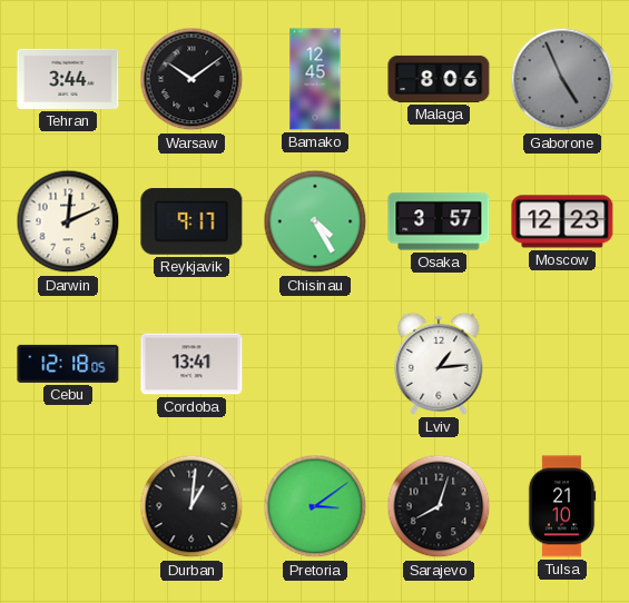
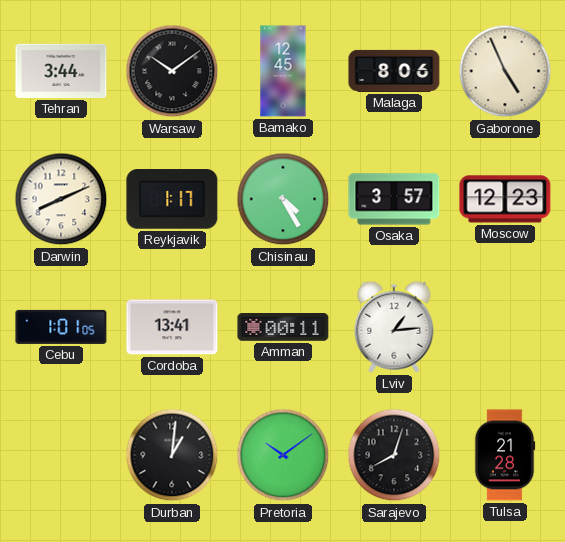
Gaborone dial: grey -> cream (505, 71)
Darwin: 12:11 -> 8:11 (61, 199)
Reykjavik: 9:17 -> 1:17 (172, 199)
Cebu: 12:18 -> 1:01 (61, 327)
Amman: none -> 00:11 (283, 328)
Pretoria: 3:09 -> 10:09 (283, 455)
Tulsa: 21:10 -> 21:28 (505, 455)
